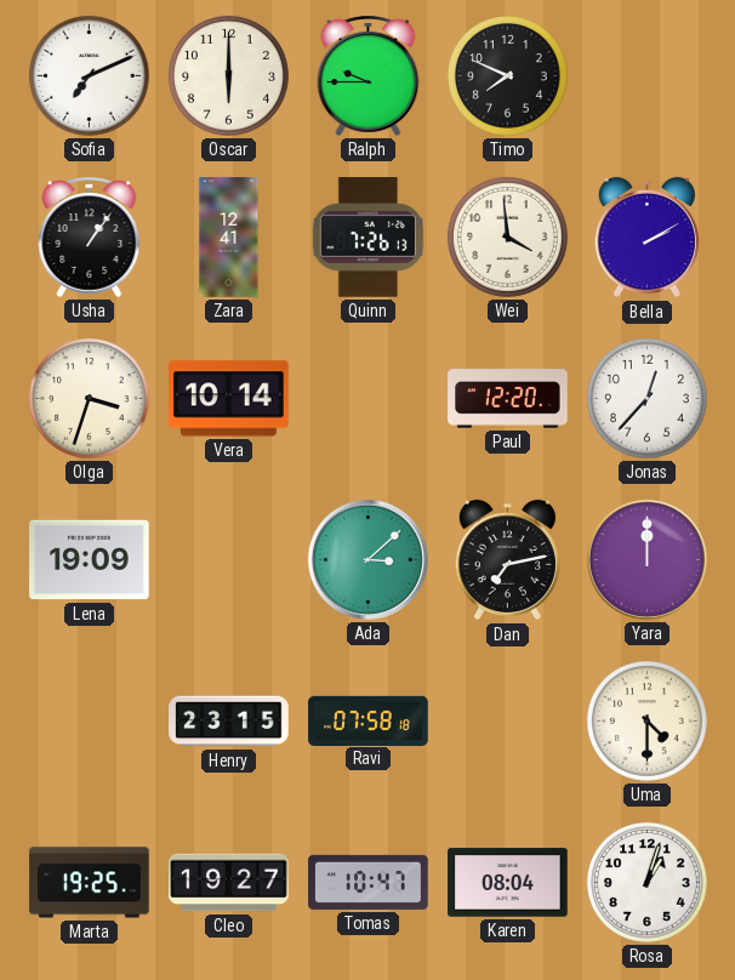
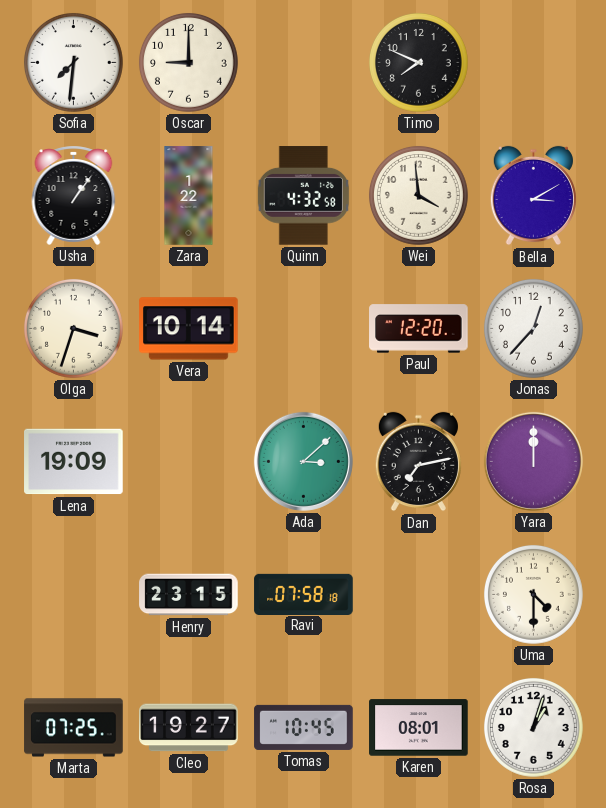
Sofia: 7:11 -> 7:31 (73, 62)
Oscar: 6:00 -> 9:00 (188, 62)
Ralph: 9:45 -> none (369, 75)
Zara: 12:41 -> 1:22 (189, 196)
Quinn: 7:26 -> 4:32 (303, 196)
Bella: 2:10 -> 3:10 (533, 196)
Marta: 19:25 -> 07:25 (74, 728)
Tomas: 10:47 -> 10:45 (304, 727)
Karen: 08:04 -> 08:01 (419, 728)
